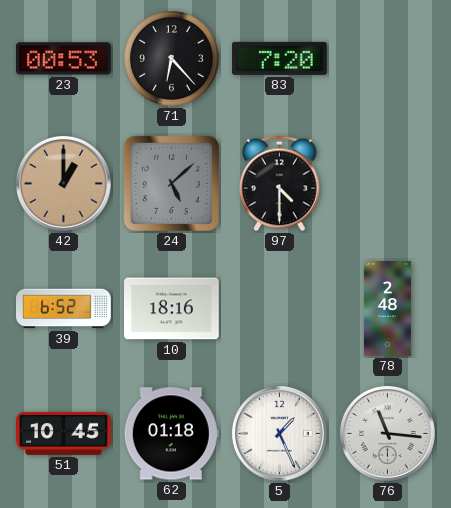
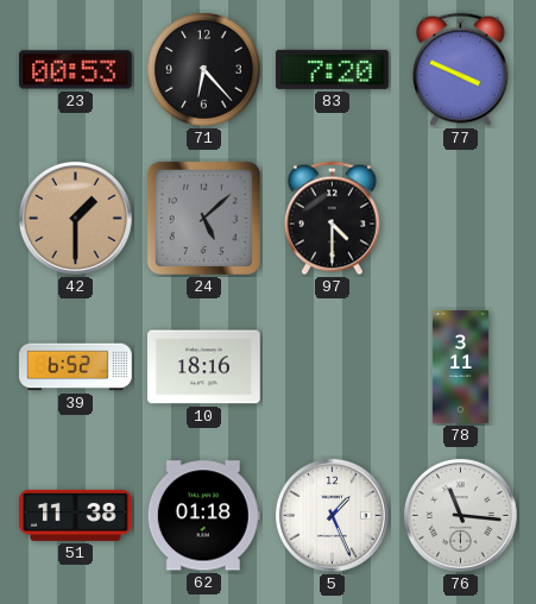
77: none -> 3:49 (460, 70)
42: 1:00 -> 1:30 (75, 218)
78: 2:48 -> 3:11 (460, 367)
51: 10:45 -> 11:38 (76, 515)
